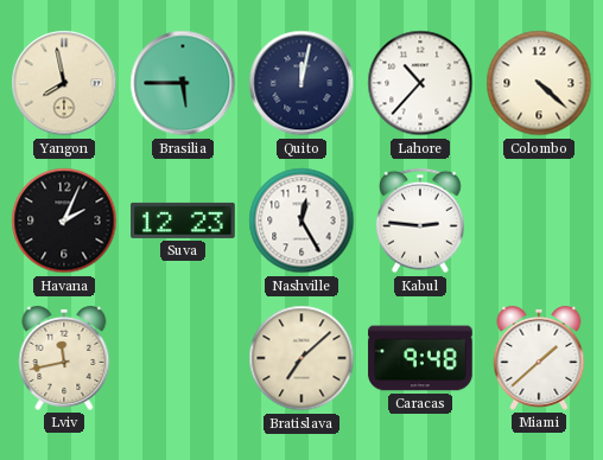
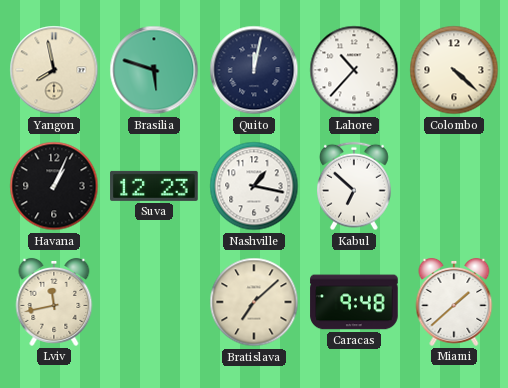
Brasilia: 5:45 -> 5:48 (154, 70)
Havana: 2:04 -> 1:04 (54, 186)
Nashville: 12:25 -> 1:17 (254, 186)
Kabul: 2:46 -> 6:52 (355, 186)
